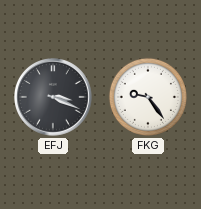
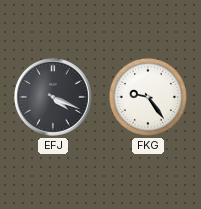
EFJ: 3:19 -> 4:19 (54, 98)
